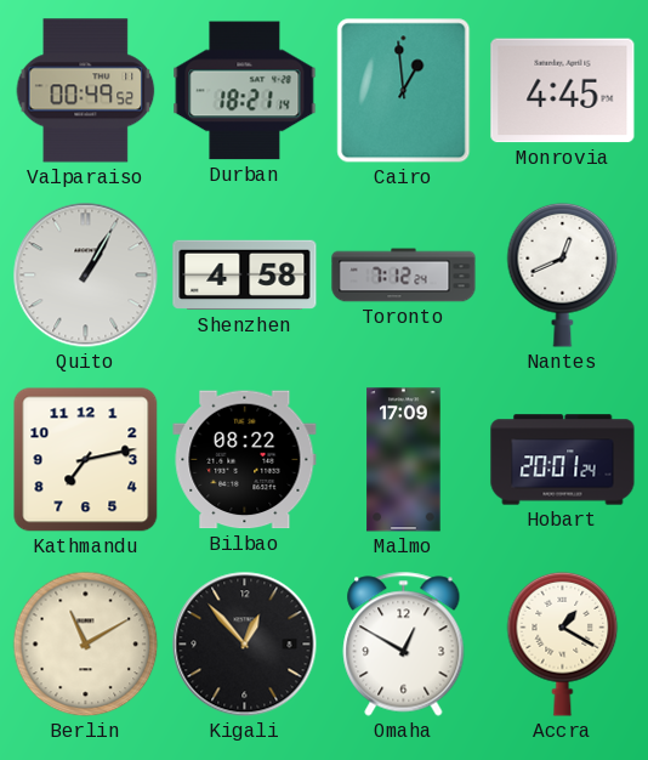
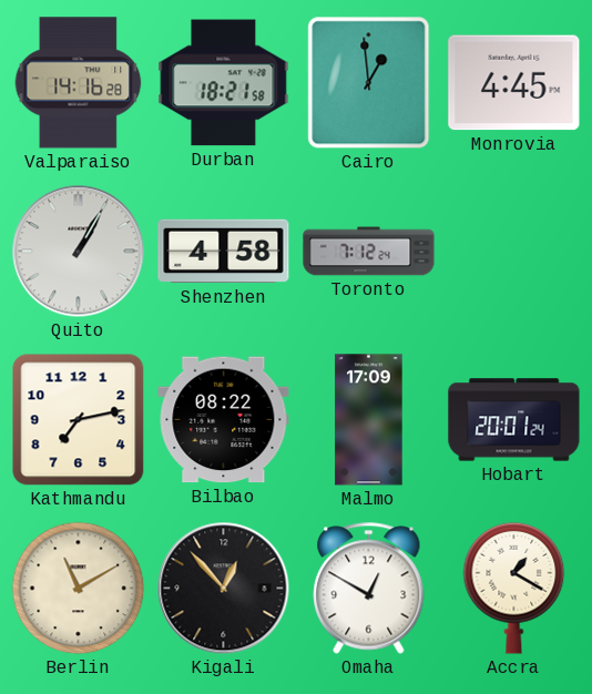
Valparaiso: 00:49 -> 14:16 (79, 83)
Durban: 18:21:14 -> 18:21:58 (224, 83)
Nantes: 12:41 -> none (563, 274)
